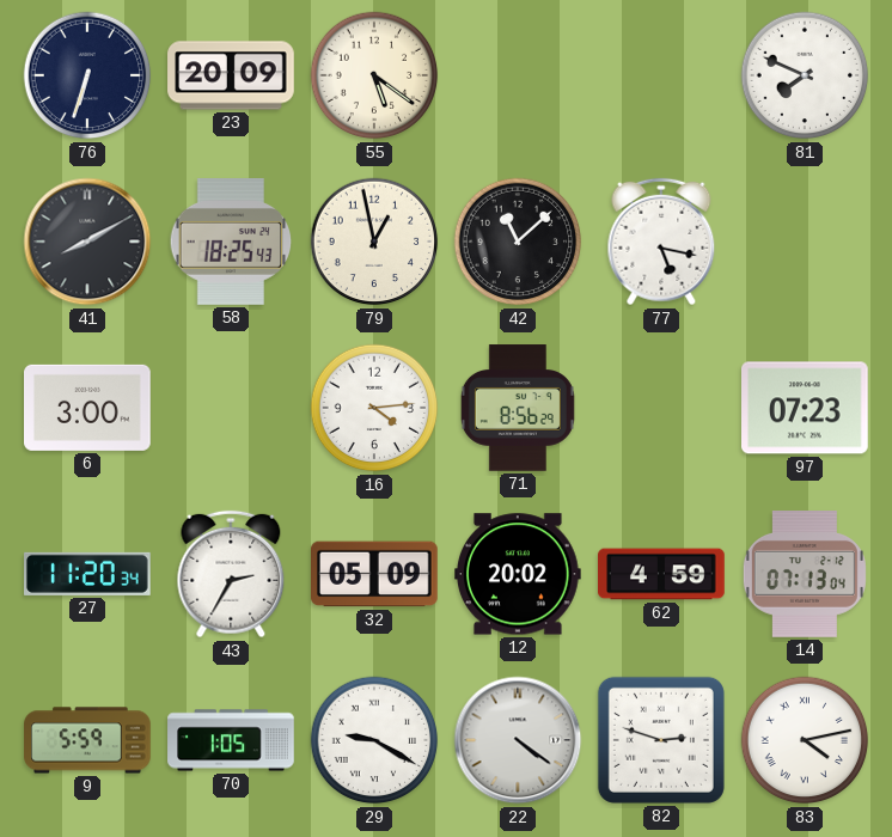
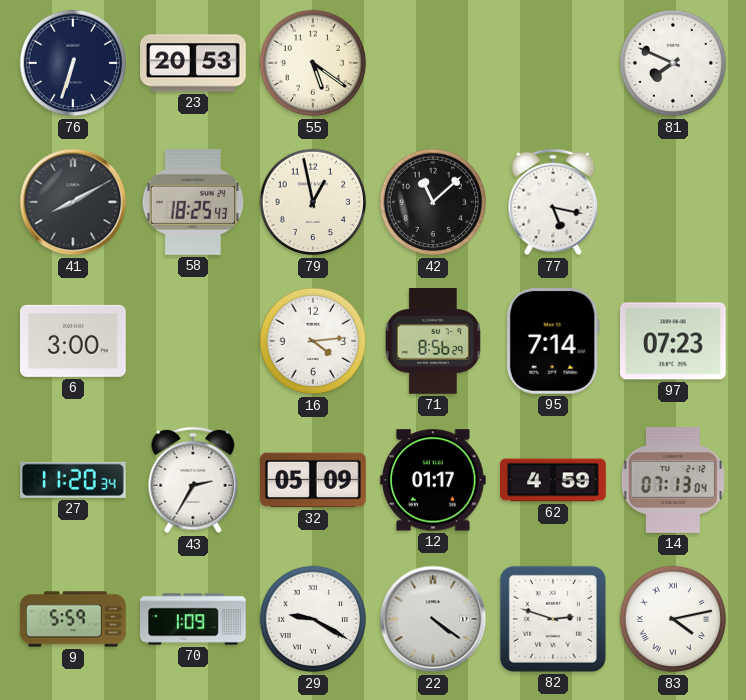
23: 20:09 -> 20:53 (193, 63)
95: none -> 7:14 (553, 342)
12: 20:02 -> 01:17 (434, 480)
70: 1:05 -> 1:09 (193, 619)
